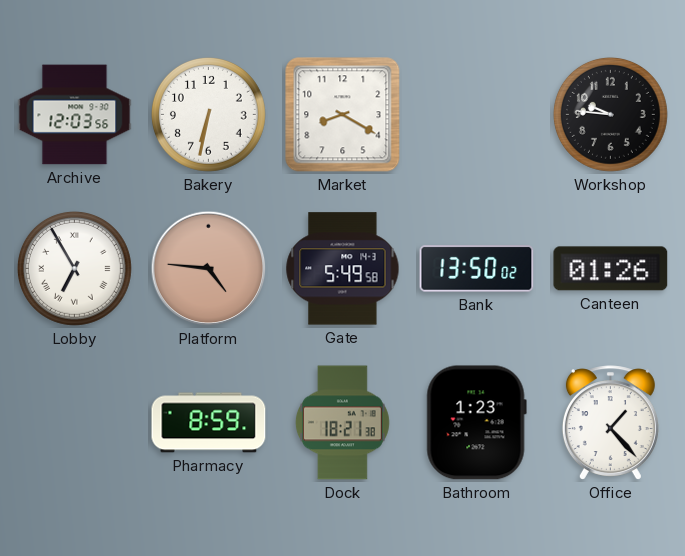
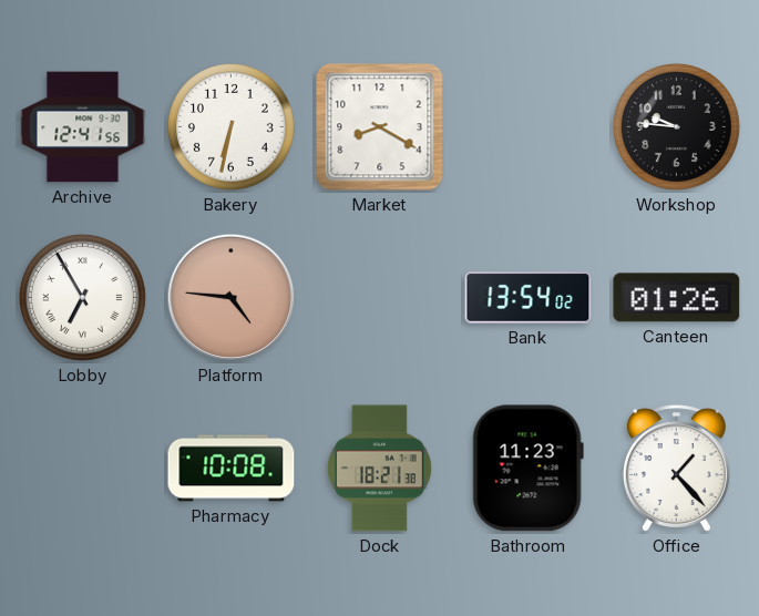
Archive: 12:03 -> 12:41 (83, 127)
Gate: 5:49 -> none (343, 269)
Bank: 13:50 -> 13:54 (529, 298)
Pharmacy: 8:59 -> 10:08 (232, 469)
Bathroom: 1:23 -> 11:23 (527, 469)
